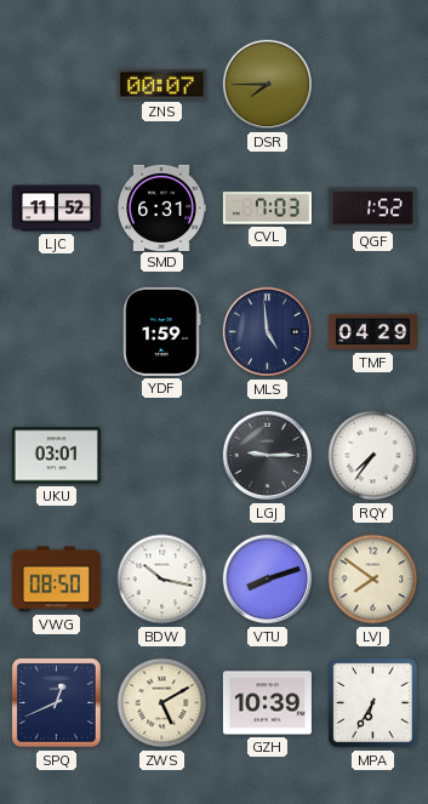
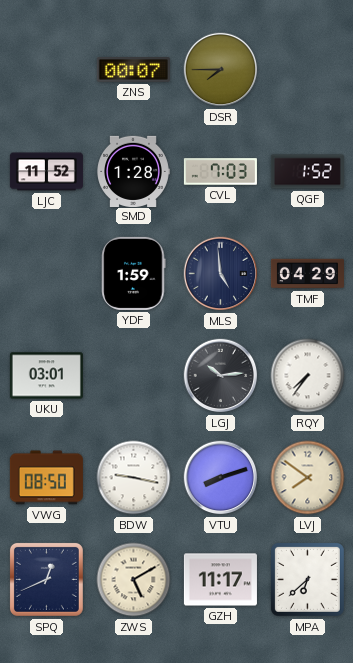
SMD: 6:31 -> 1:28 (133, 171)
LGJ: 9:15 -> 10:14 (221, 376)
BDW: 10:17 -> 9:17 (134, 478)
GZH: 10:39 -> 11:17 (220, 580)
MPA: 6:35 -> 6:38 (307, 579)
